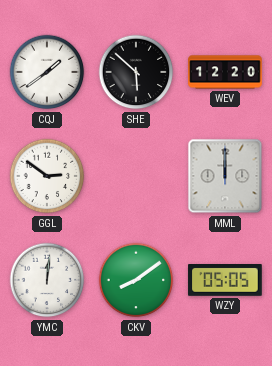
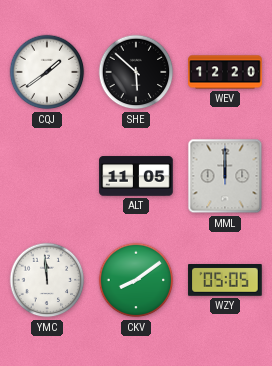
GGL: 2:51 -> none (47, 176)
ALT: none -> 11:05 (136, 176)
YMC: 12:01 -> 11:59 (47, 280)
